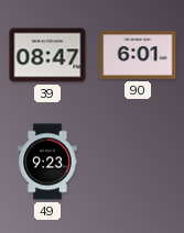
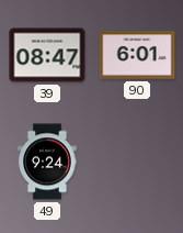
49: 9:23 -> 9:24 (47, 162)
